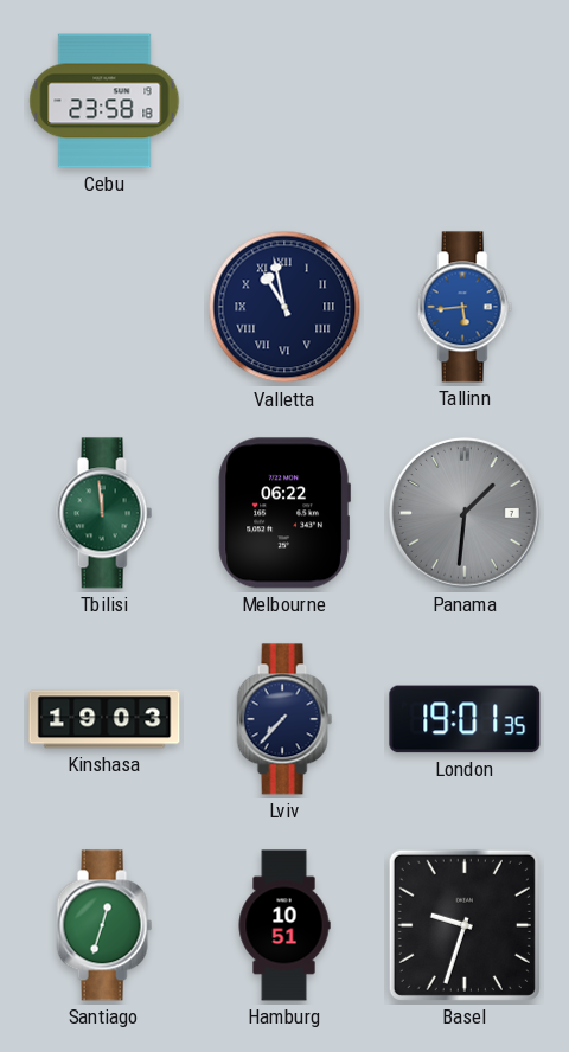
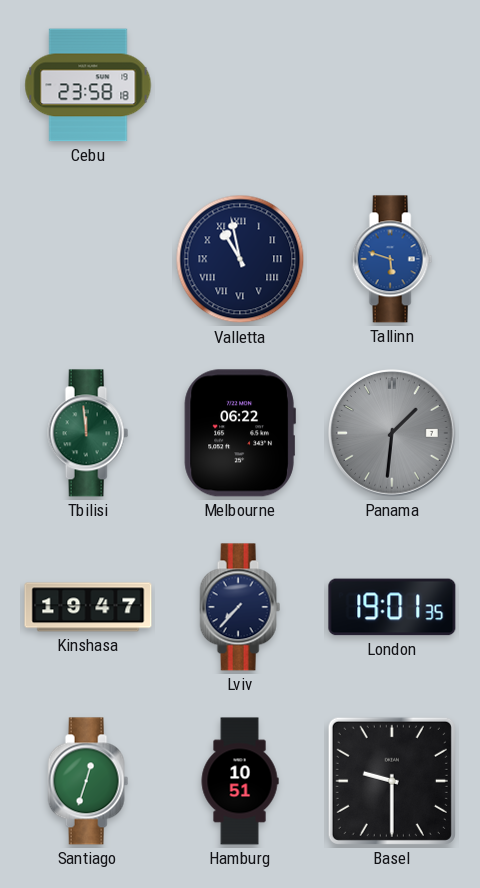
Tallinn: 5:44 -> 5:48 (392, 259)
Kinshasa: 19:03 -> 19:47 (88, 607)
Basel: 9:33 -> 9:30 (392, 781)
